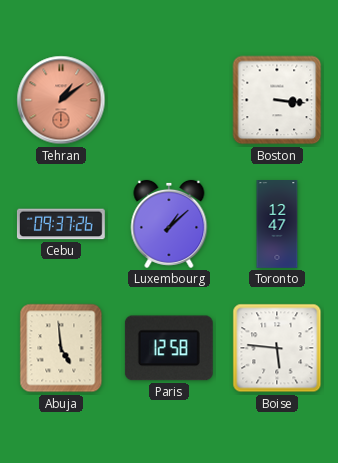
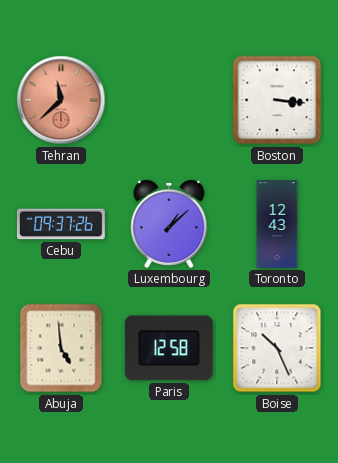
Tehran: 1:09 -> 11:38 (61, 100)
Toronto: 12:47 -> 12:43 (277, 224)
Boise: 5:46 -> 10:26 (277, 348)
